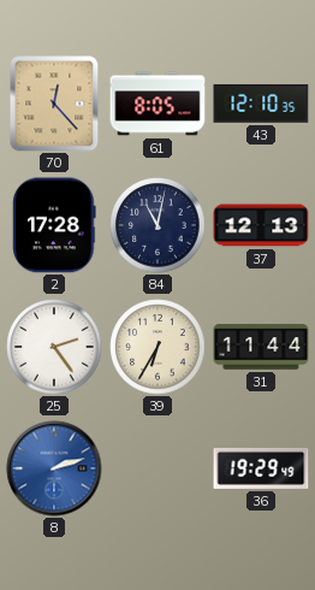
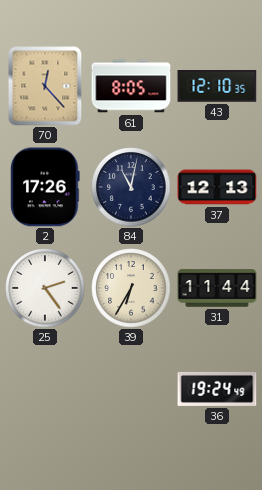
2: 17:28 -> 17:26 (45, 187)
8: 2:12 -> none (54, 468)
36: 19:29 -> 19:24 (217, 389)
